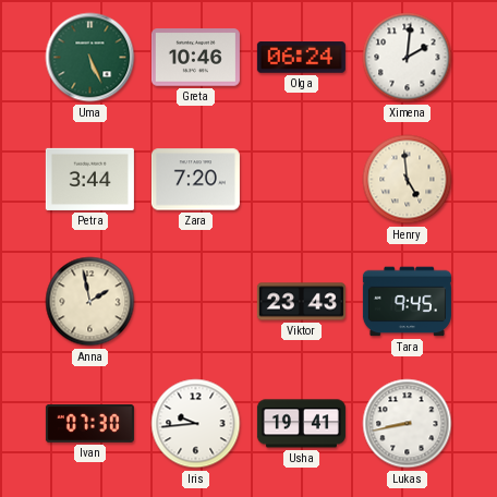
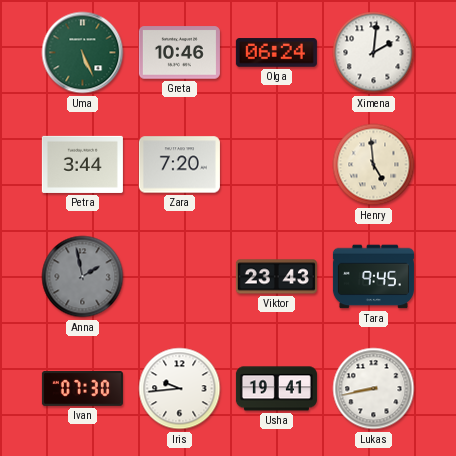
Anna dial: cream -> grey (83, 277)
